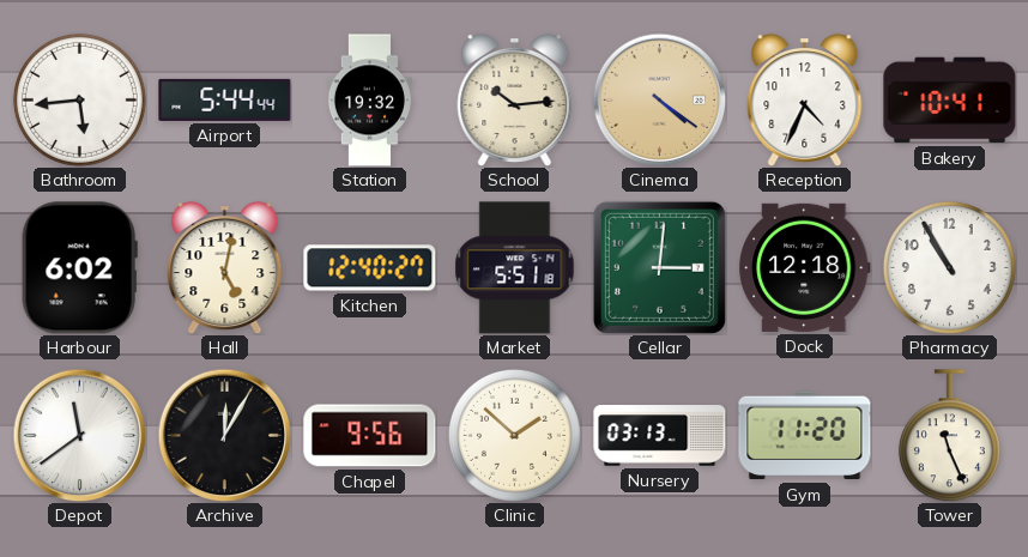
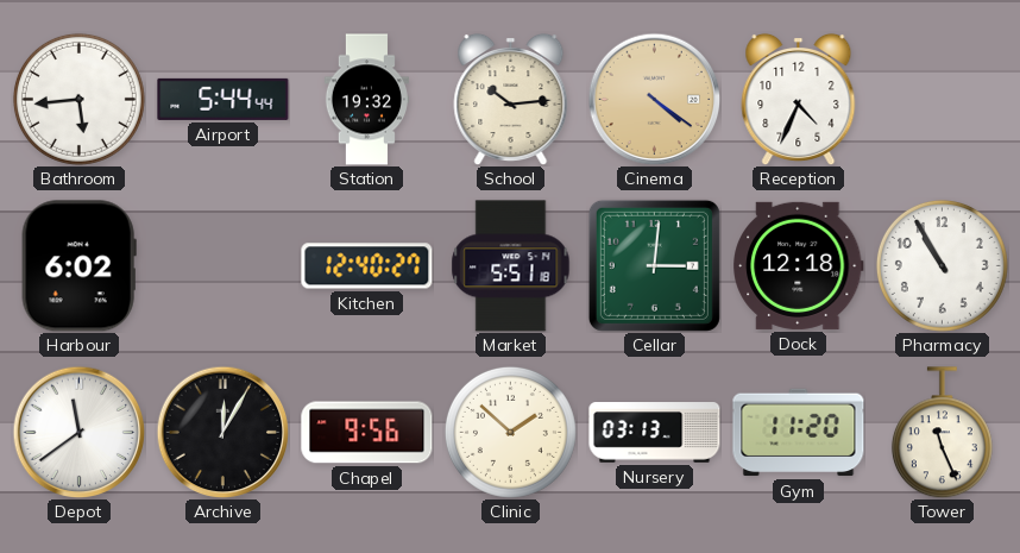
Bakery: 10:41 -> none (950, 101)
Hall: 5:02 -> none (225, 267)
